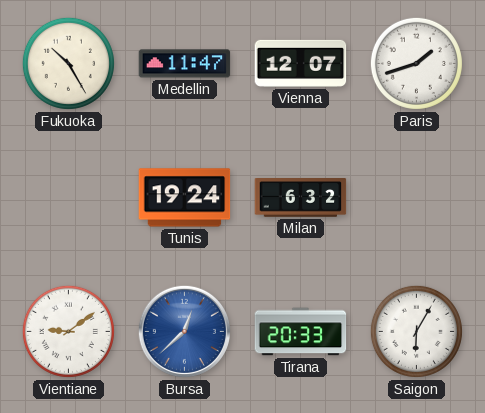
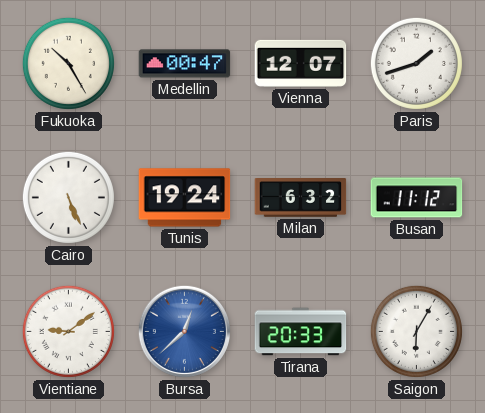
Medellin: 11:47 -> 00:47 (185, 64)
Cairo: none -> 5:26 (68, 197)
Busan: none -> 11:12 (417, 198)
